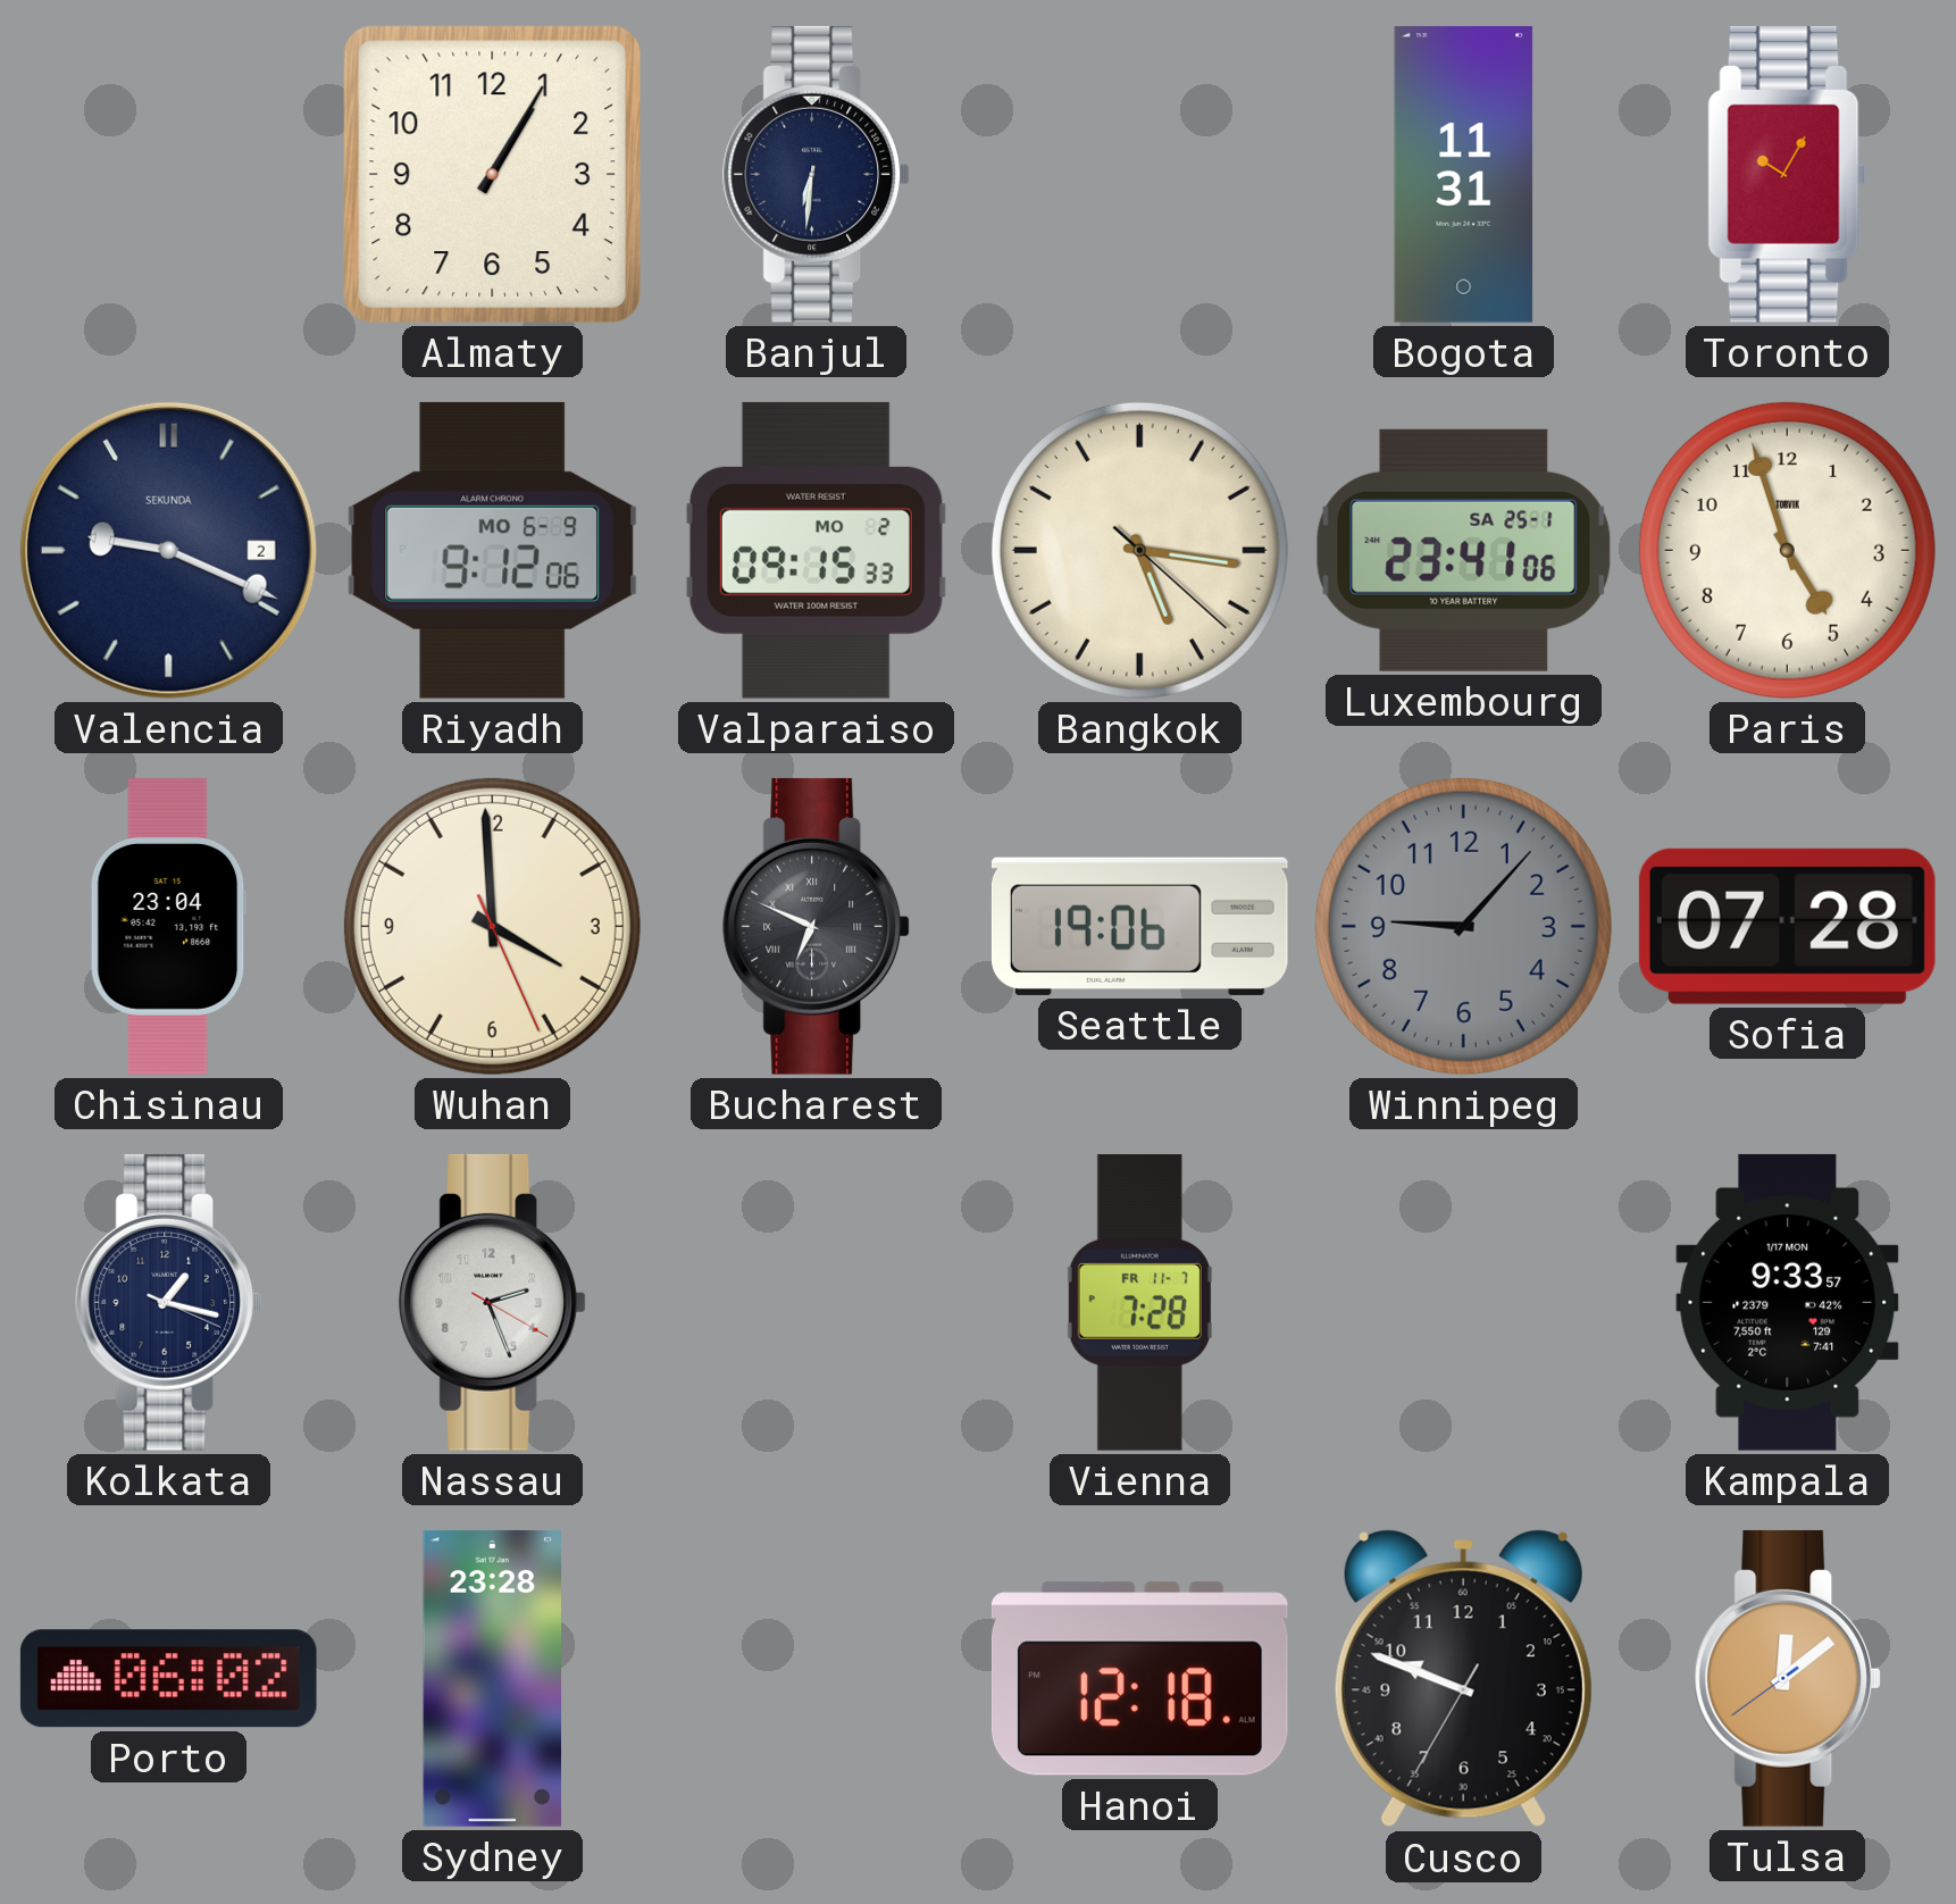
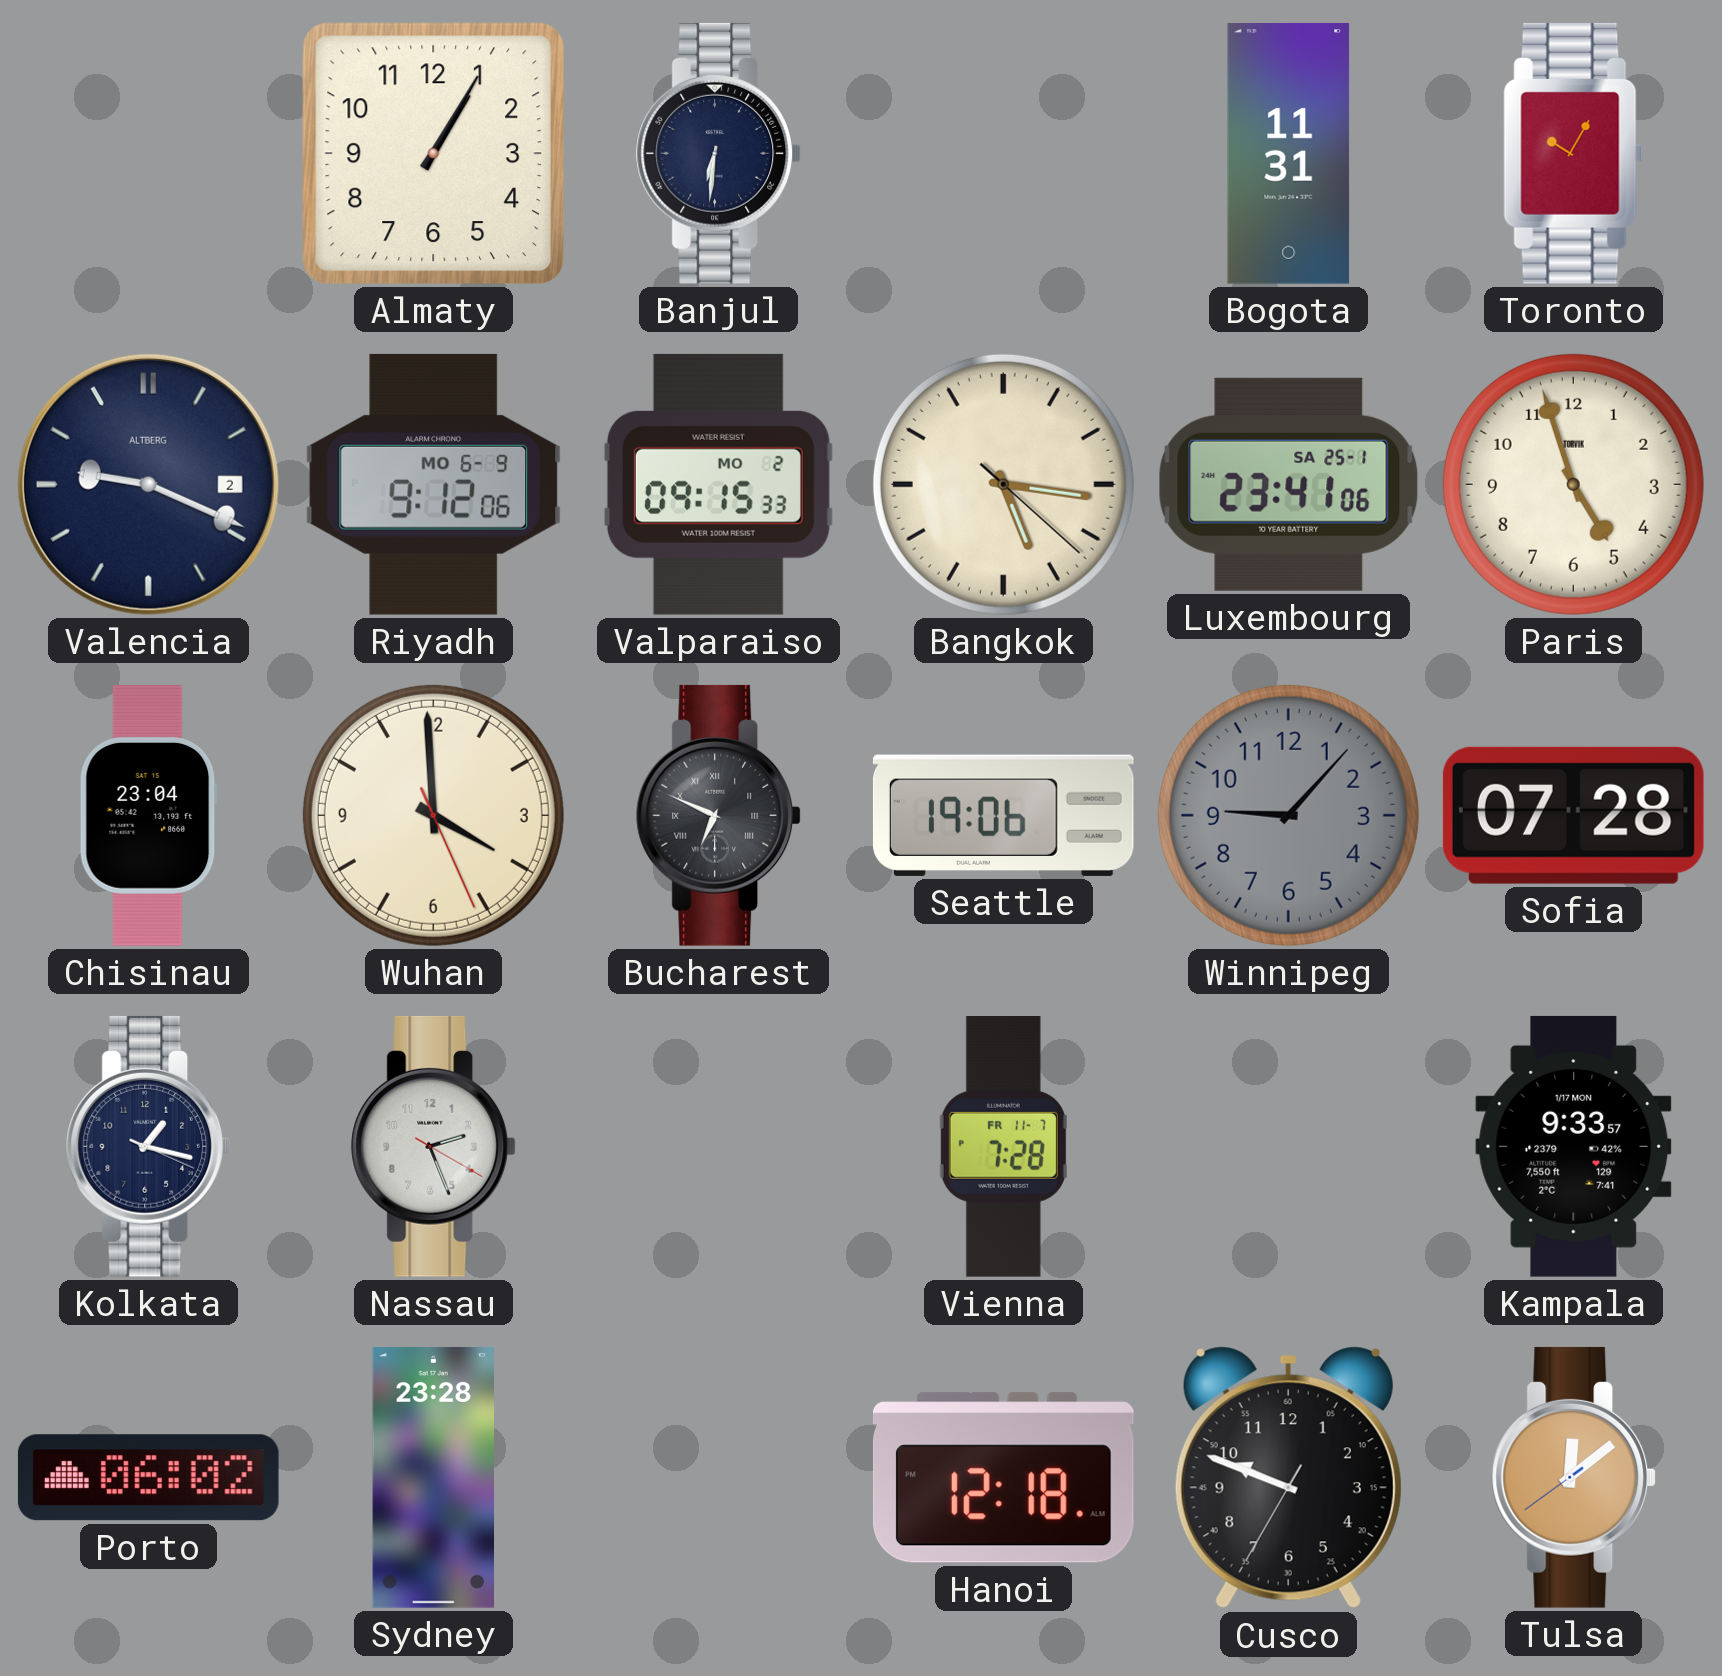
Valencia brand: SEKUNDA -> ALTBERG (148, 484)
